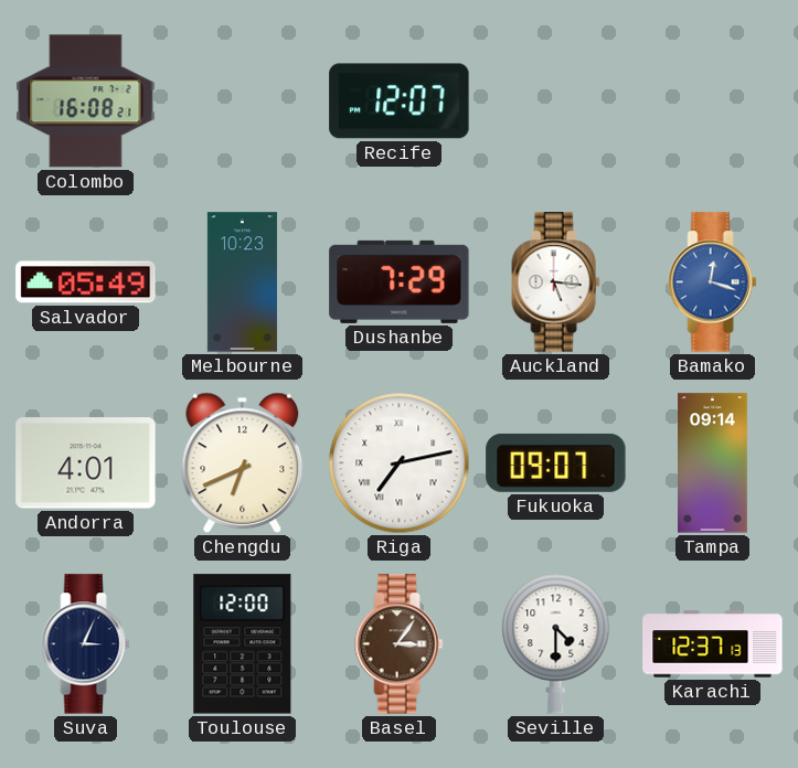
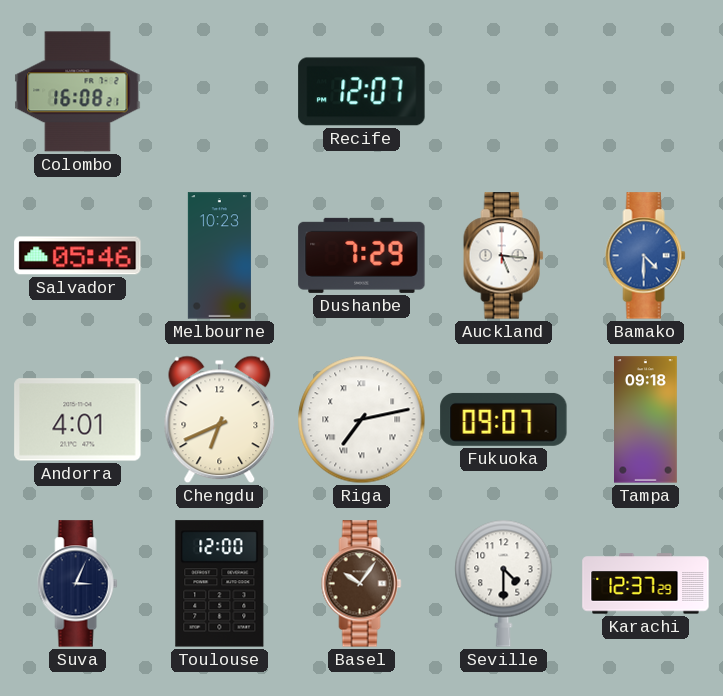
Salvador: 05:49 -> 05:46 (78, 256)
Bamako: 12:18 -> 4:30 (646, 256)
Tampa: 09:14 -> 09:18 (646, 420)
Basel: 3:06 -> 10:06 (362, 584)
Karachi: 12:37:13 -> 12:37:29 (646, 584)
